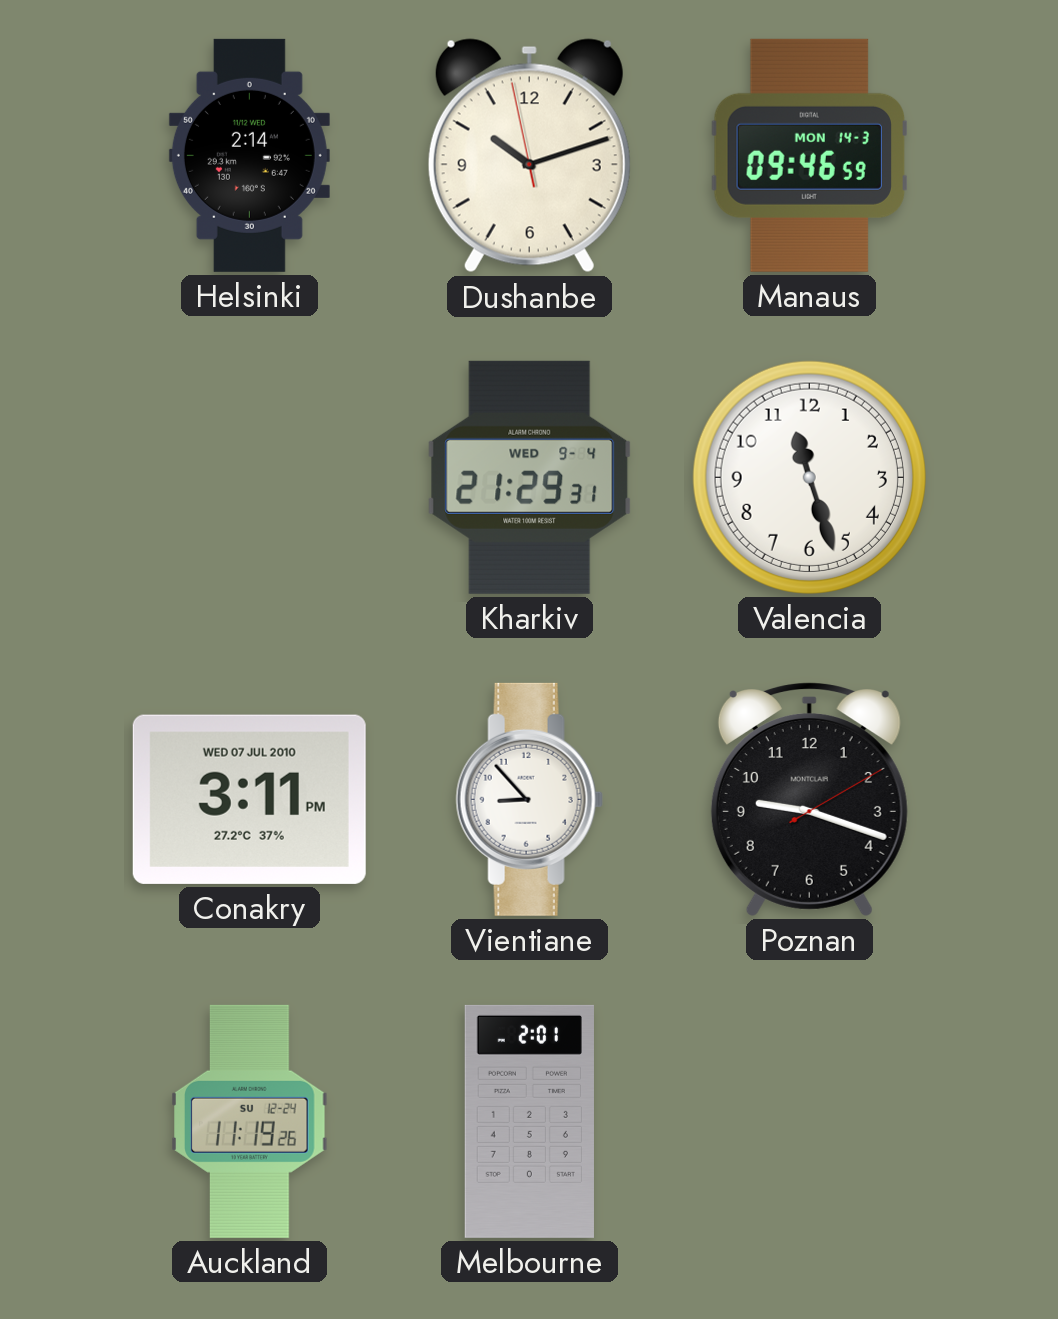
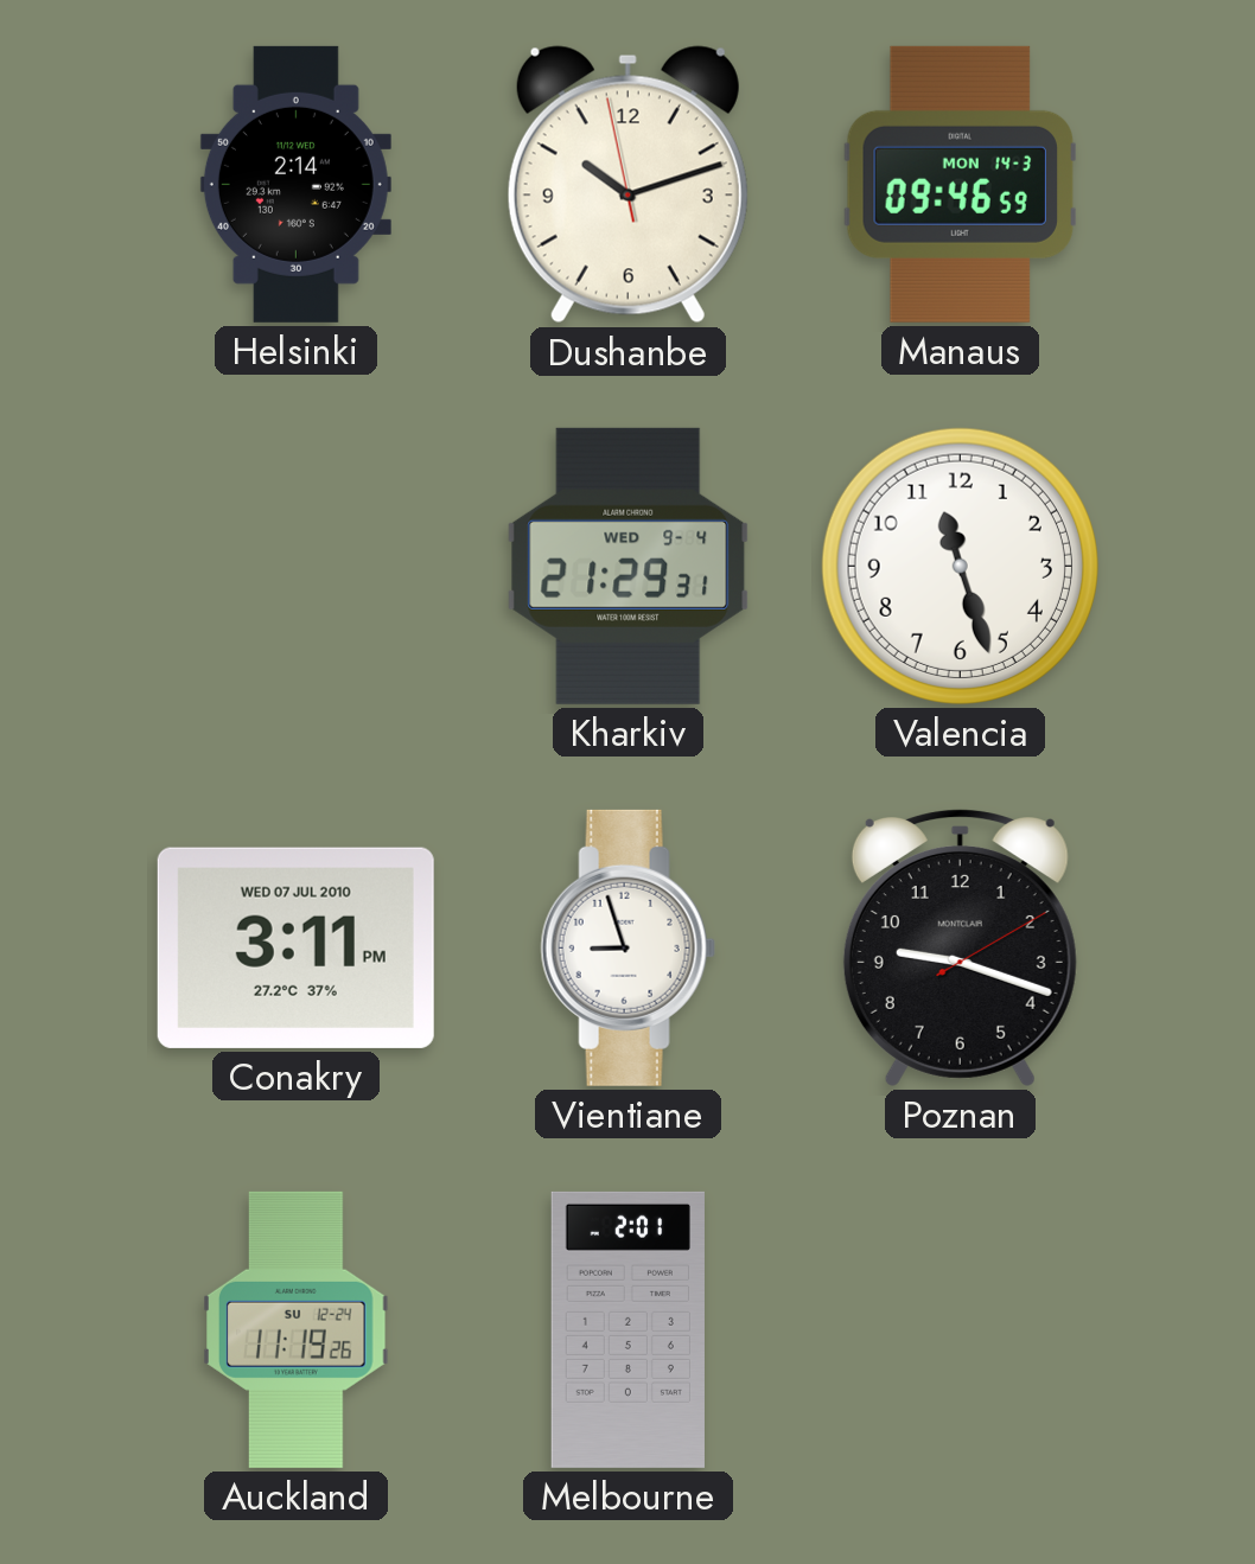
Vientiane: 8:53 -> 8:57 (627, 947)
